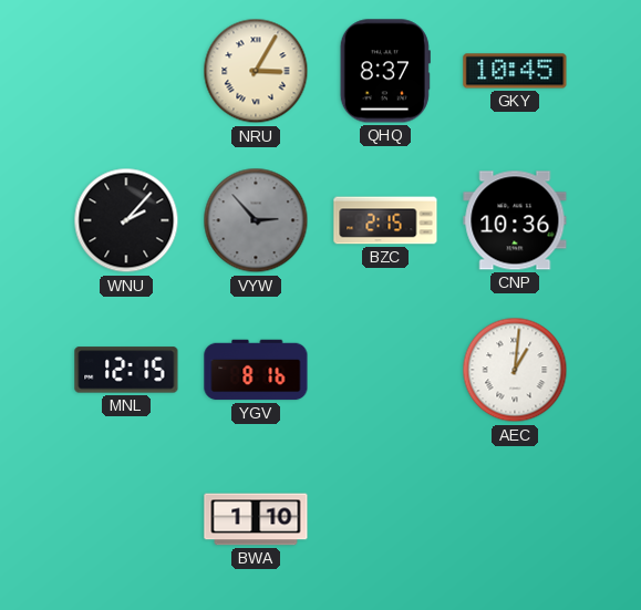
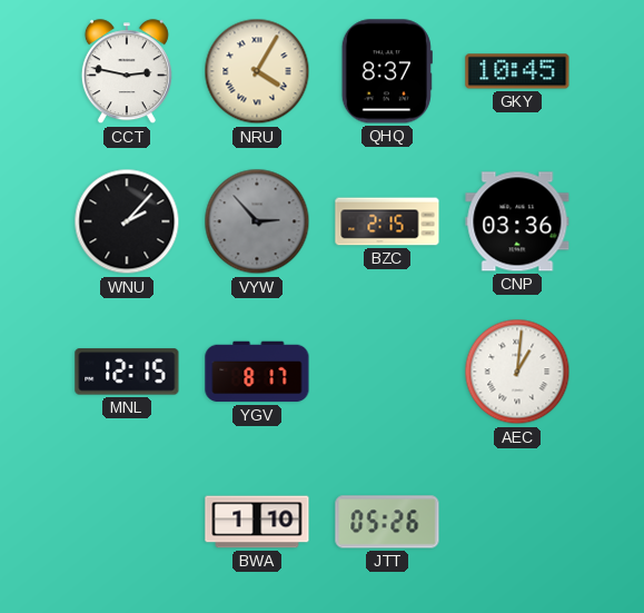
CCT: none -> 2:47 (127, 72)
NRU: 3:05 -> 4:05 (257, 71)
CNP: 10:36 -> 03:36 (517, 221)
YGV: 8:16 -> 8:17 (257, 372)
JTT: none -> 05:26 (387, 522)
